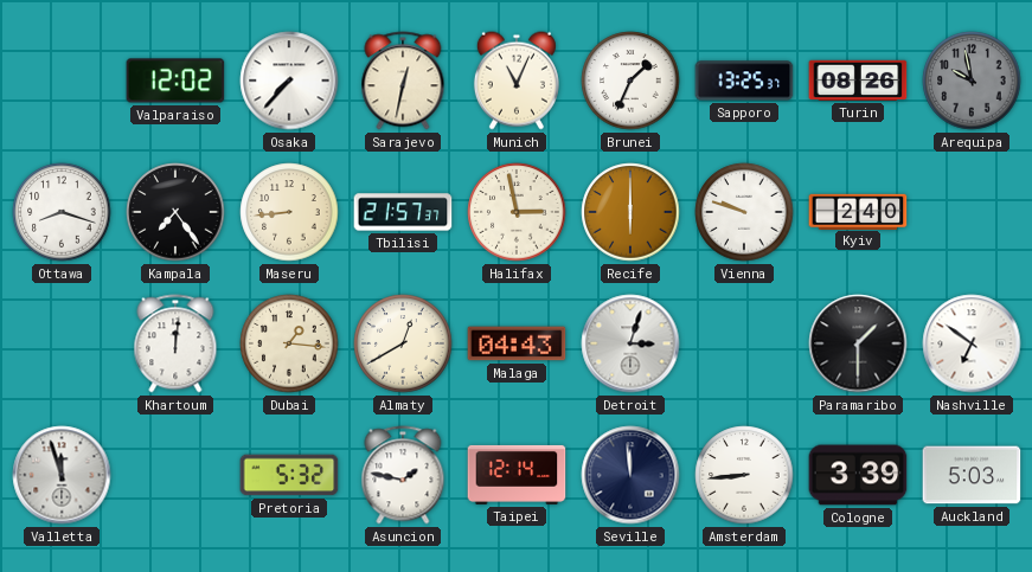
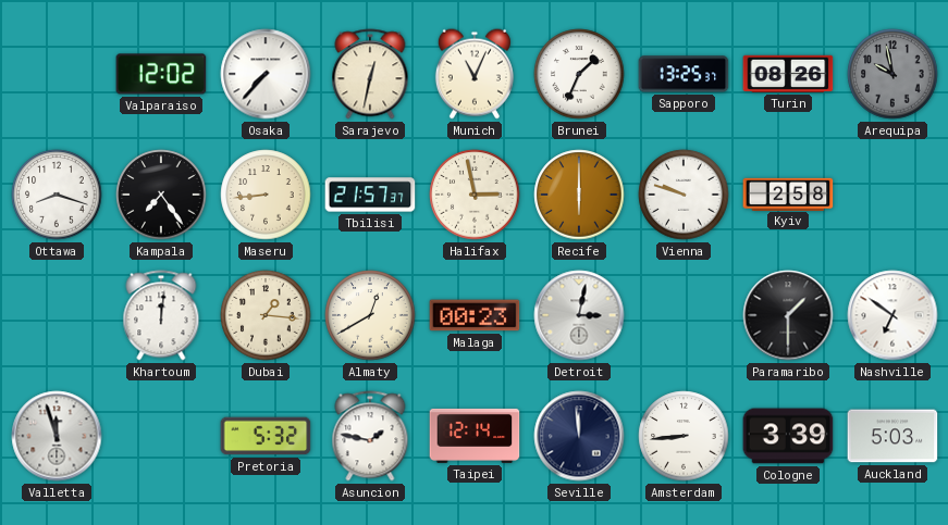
Kyiv: 2:40 -> 2:58 (788, 193)
Malaga: 04:43 -> 00:23 (475, 315)
Detroit: 3:03 -> 3:02 (579, 315)
